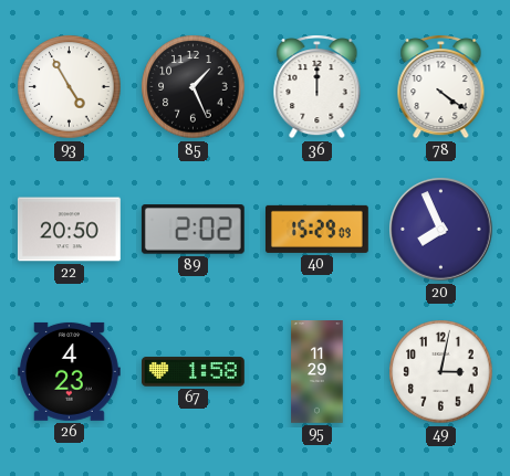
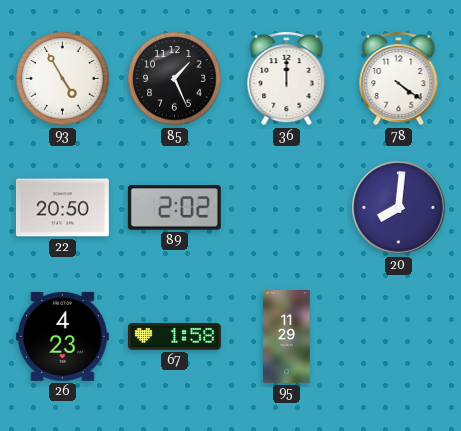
40: 15:29 -> none (316, 229)
20: 7:56 -> 8:01 (399, 208)
49: 3:02 -> none (441, 372)
